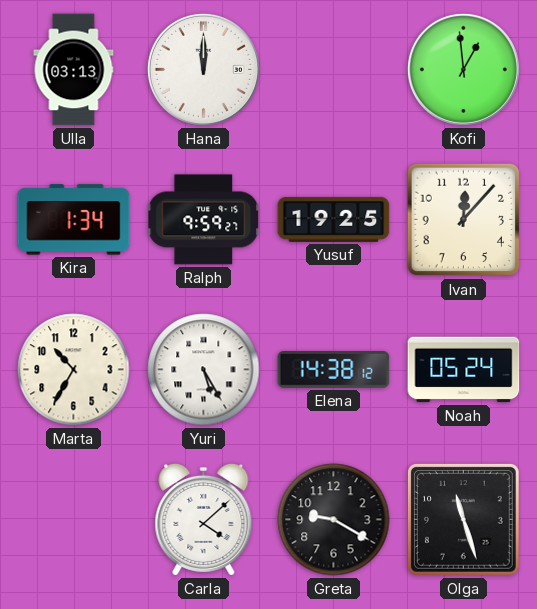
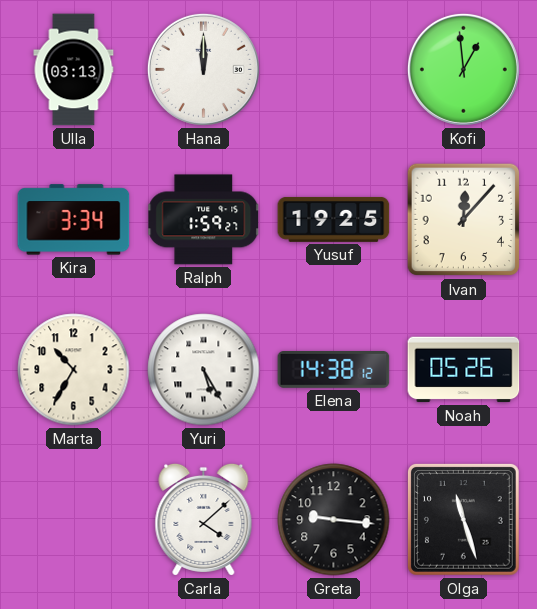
Kira: 1:34 -> 3:34 (74, 220)
Ralph: 9:59 -> 1:59 (204, 220)
Noah: 05:24 -> 05:26 (464, 370)
Greta: 9:20 -> 9:16 (334, 520)
